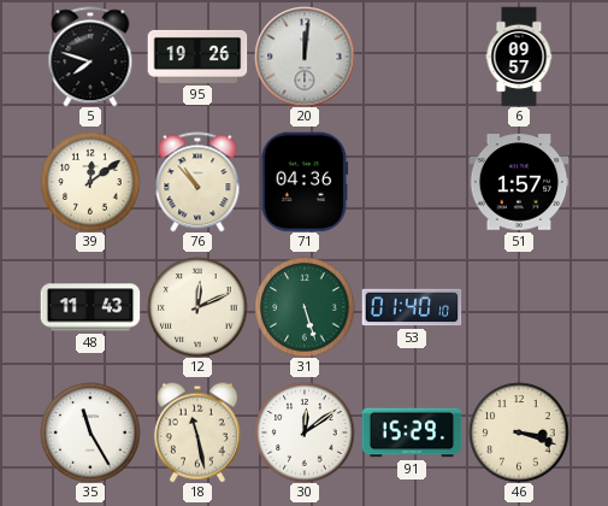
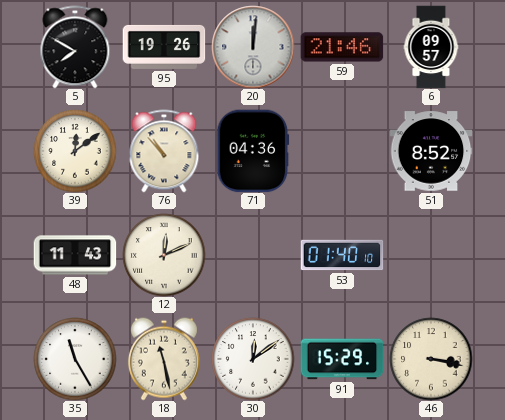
5: 7:48 -> 7:50 (75, 47)
59: none -> 21:46 (342, 47)
51: 1:57 -> 8:52 (431, 151)
31: 5:27 -> none (305, 307)
46: 3:18 -> 3:17 (431, 359)
